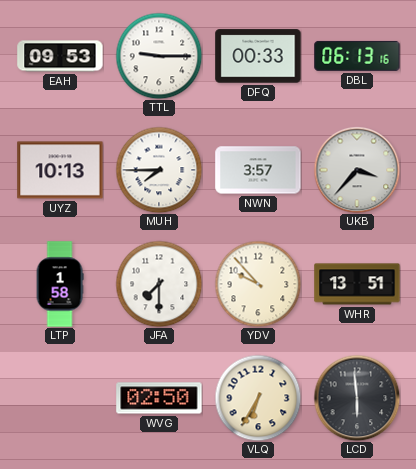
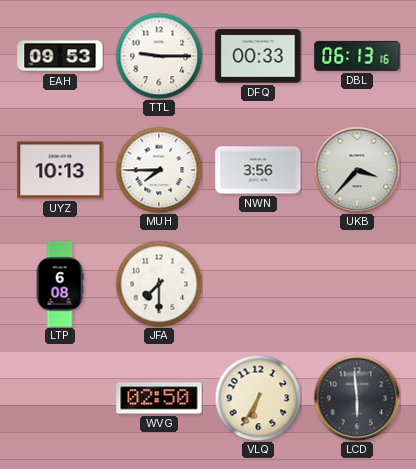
NWN: 3:57 -> 3:56 (258, 170)
LTP: 1:58 -> 6:08 (60, 284)
YDV: 9:53 -> none (258, 284)
WHR: 13:51 -> none (357, 284)
